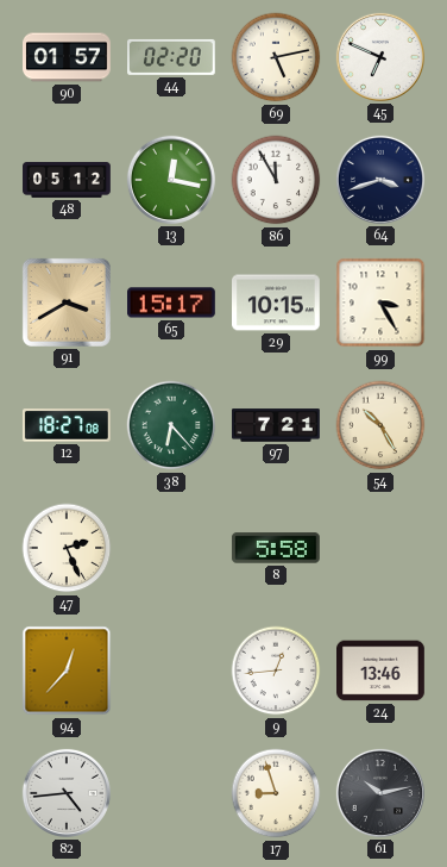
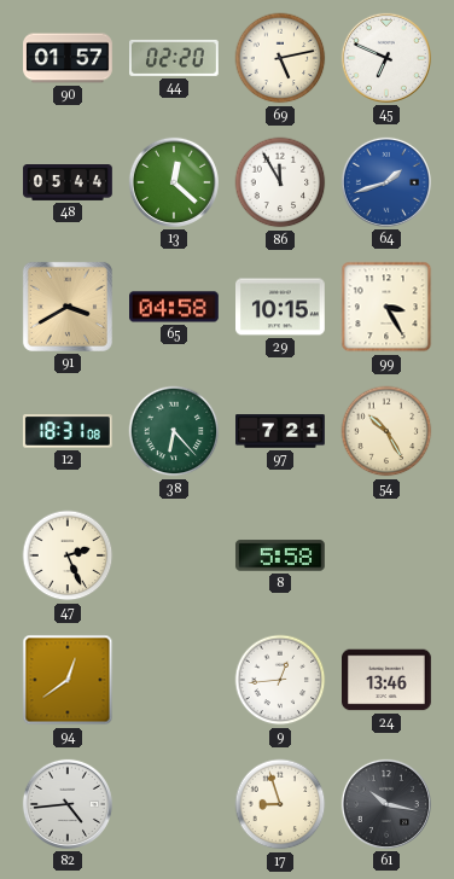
48: 05:12 -> 05:44 (68, 184)
13: 12:17 -> 12:22 (174, 182)
64: 3:42 -> 1:42 (386, 182)
64 dial: navy -> blue (386, 182)
65: 15:17 -> 04:58 (175, 307)
12: 18:27 -> 18:31 (68, 431)
94: 12:37 -> 12:39 (68, 680)
61: 10:13 -> 10:17 (386, 804)
